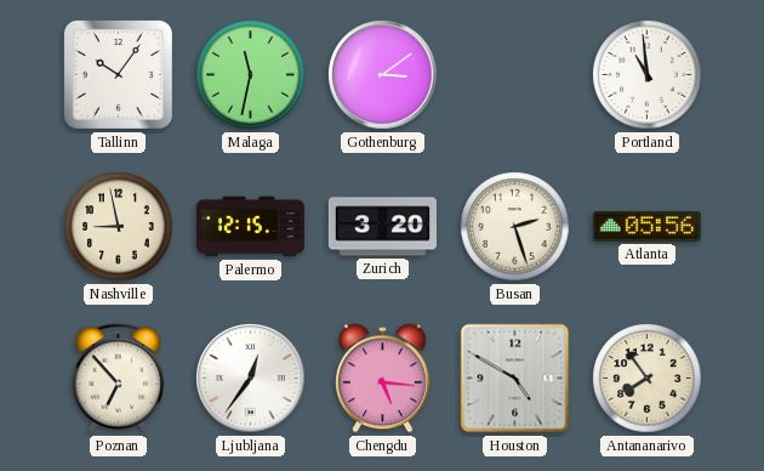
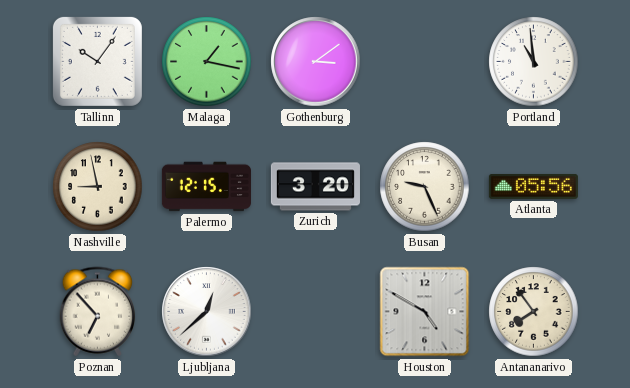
Malaga: 11:32 -> 1:17 (207, 62)
Busan: 2:27 -> 9:26 (425, 187)
Ljubljana: 12:36 -> 12:38 (207, 312)
Chengdu: 5:16 -> none (383, 379)
